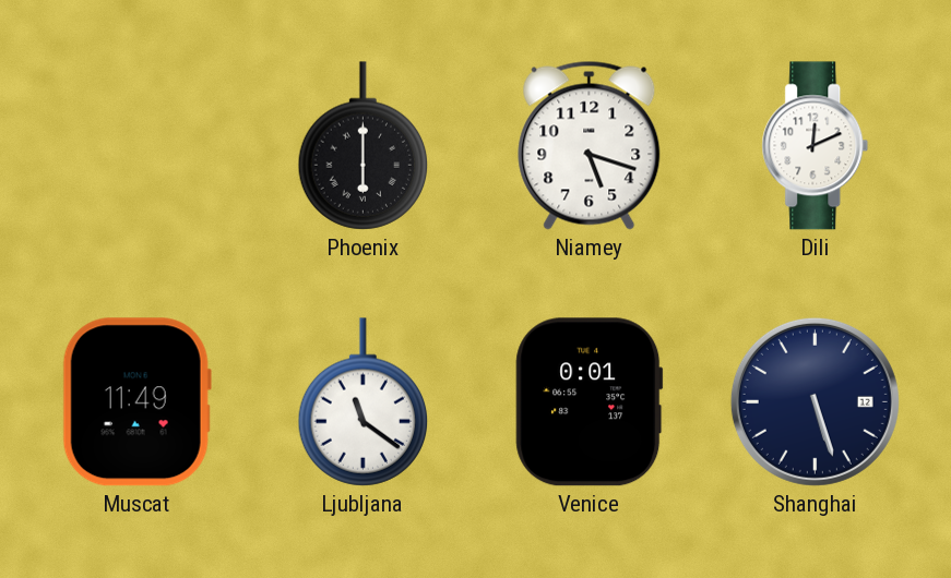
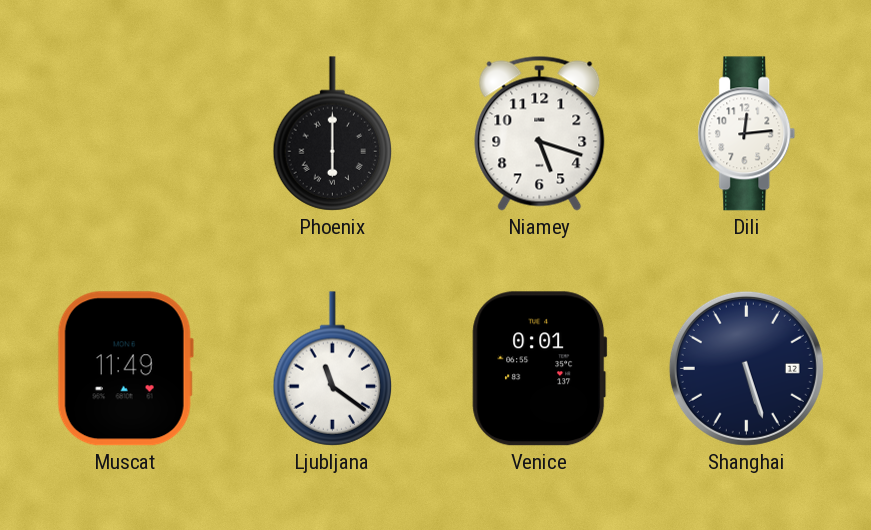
Dili: 12:11 -> 12:14 (747, 134)
